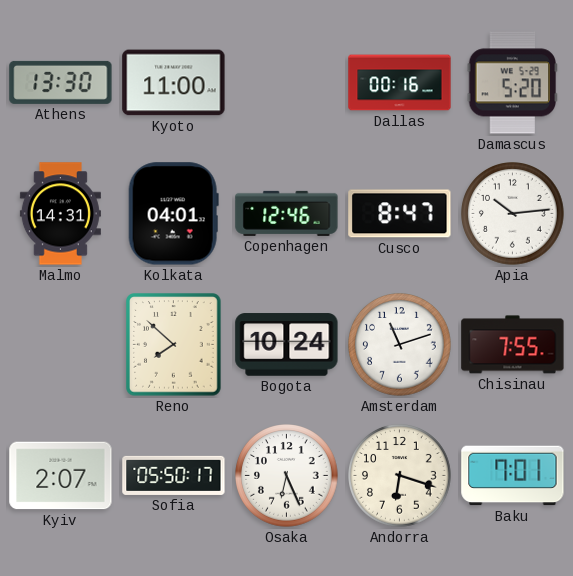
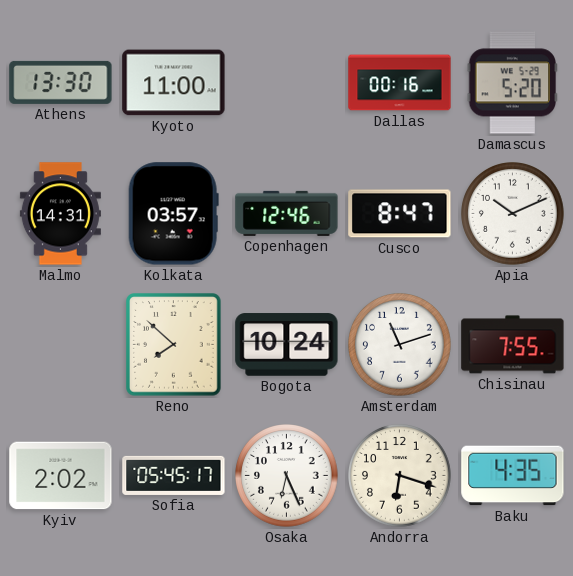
Kolkata: 04:01 -> 03:57 (173, 214)
Apia: 10:14 -> 10:11 (513, 214)
Kyiv: 2:07 -> 2:02 (61, 476)
Sofia: 05:50 -> 05:45 (174, 475)
Baku: 7:01 -> 4:35 (513, 476)
